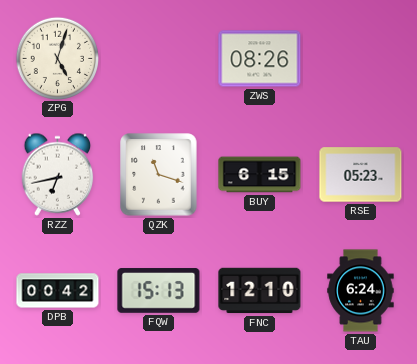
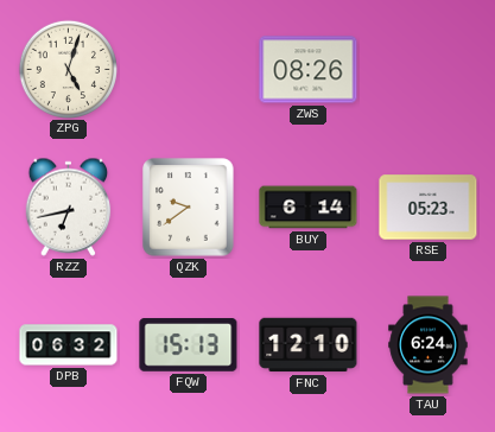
QZK: 11:18 -> 9:39 (189, 208)
BUY: 6:15 -> 6:14 (309, 208)
DPB: 00:42 -> 06:32 (69, 345)
